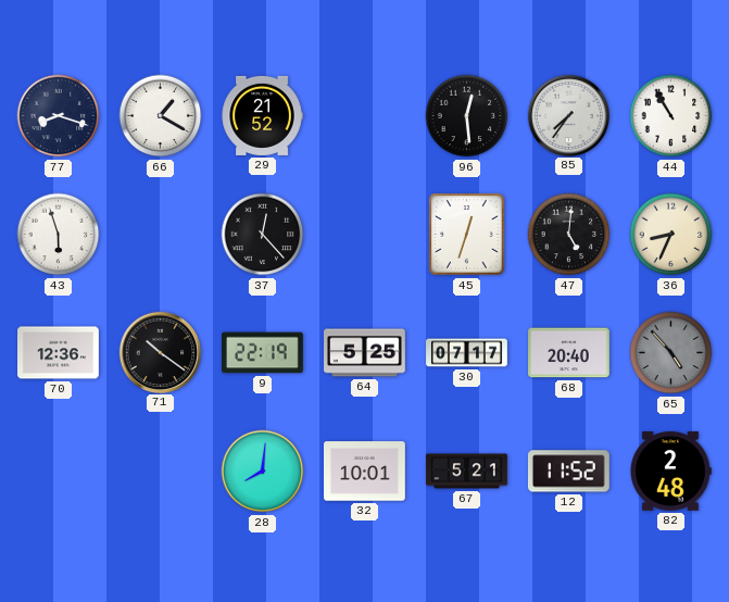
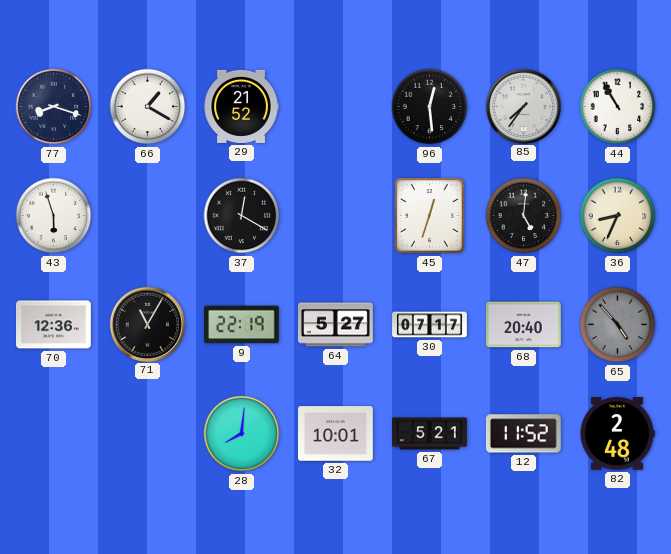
37: 12:23 -> 12:20 (242, 216)
71: 10:21 -> 11:05 (147, 324)
64: 5:25 -> 5:27 (336, 325)
